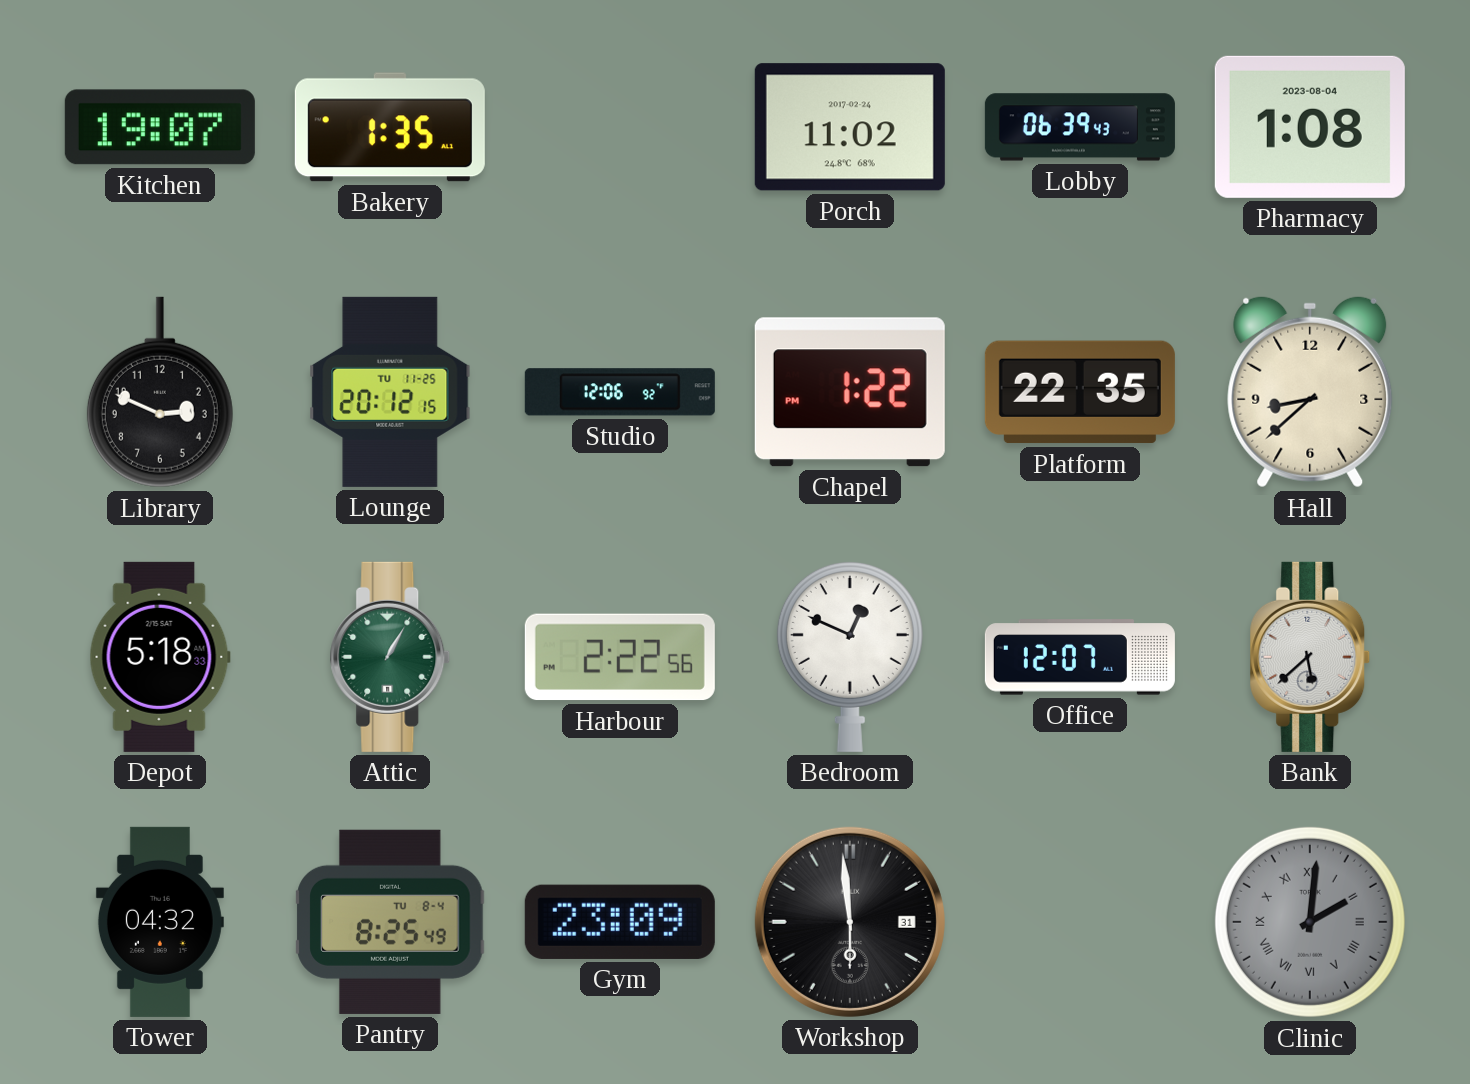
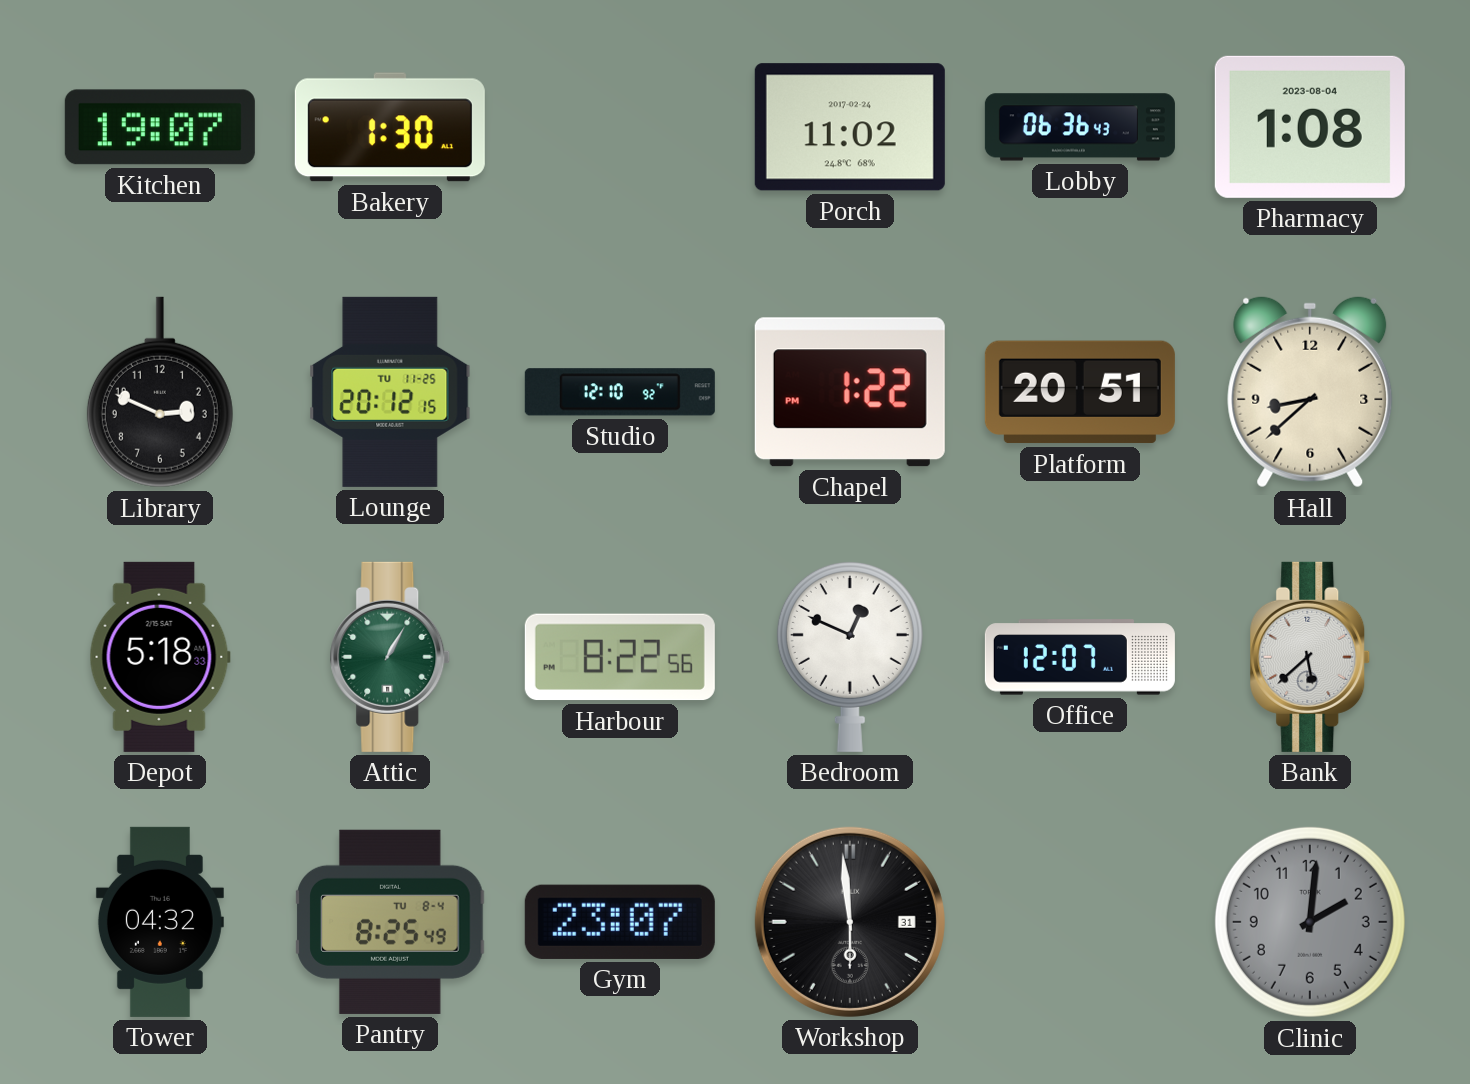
Bakery: 1:35 -> 1:30 (390, 127)
Lobby: 06:39 -> 06:36 (1080, 127)
Studio: 12:06 -> 12:10 (620, 392)
Platform: 22:35 -> 20:51 (1080, 392)
Harbour: 2:22 -> 8:22 (620, 657)
Gym: 23:09 -> 23:07 (620, 922)
Clinic numerals: Roman -> Arabic (1310, 922)
